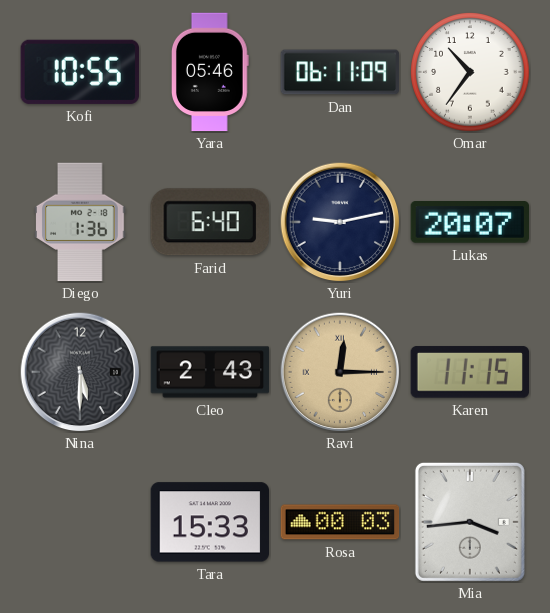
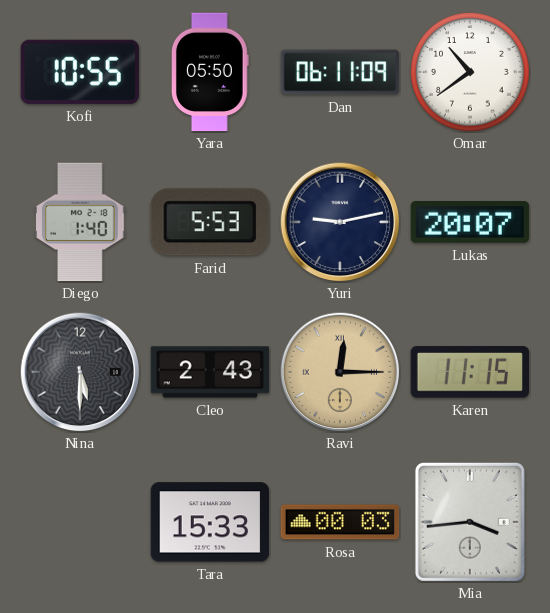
Yara: 05:46 -> 05:50 (211, 72)
Omar: 10:36 -> 10:39 (470, 72)
Diego: 1:36 -> 1:40 (80, 222)
Farid: 6:40 -> 5:53 (210, 222)
